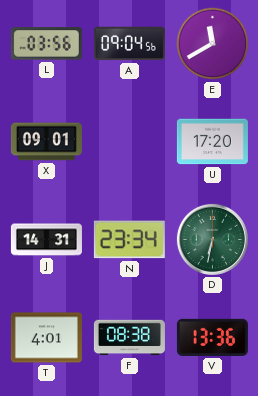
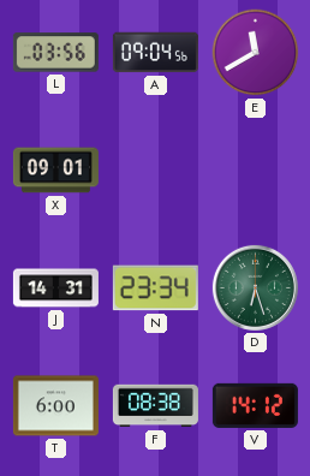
U: 17:20 -> none (212, 142)
D: 6:32 -> 6:27 (255, 287)
T: 4:01 -> 6:00 (55, 406)
V: 13:36 -> 14:12 (255, 405)
